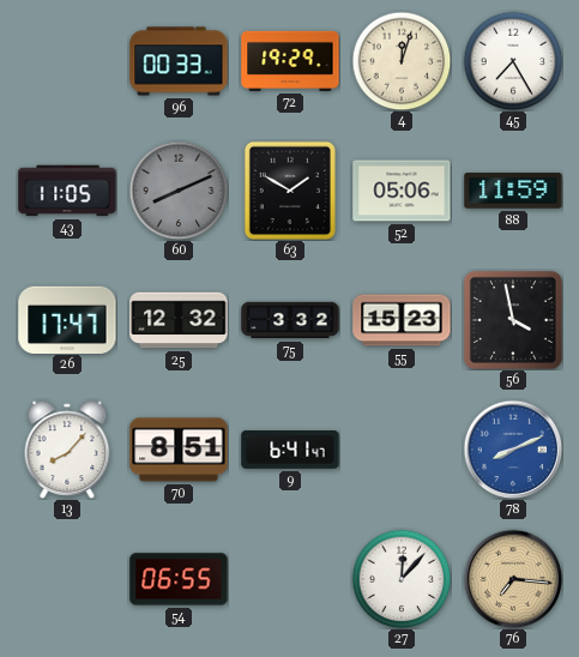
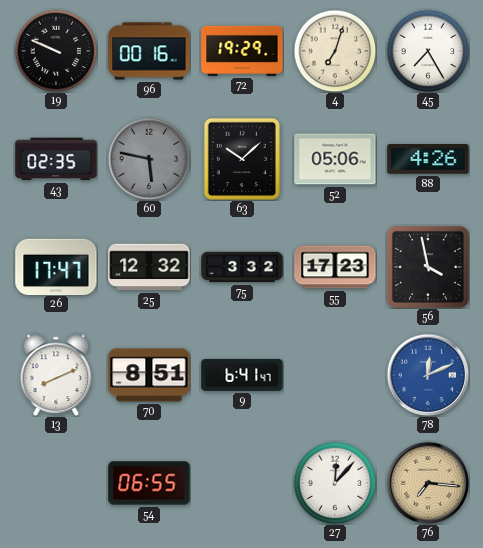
19: none -> 9:49 (56, 51)
96: 00:33 -> 00:16 (149, 51)
4: 12:03 -> 7:03 (335, 51)
43: 11:05 -> 02:35 (56, 159)
60: 8:11 -> 5:47 (149, 159)
63: 1:50 -> 10:08 (242, 159)
88: 11:59 -> 4:26 (428, 159)
55: 15:23 -> 17:23 (335, 267)
13: 8:07 -> 8:11 (56, 375)
78: 8:11 -> 12:11 (428, 375)
